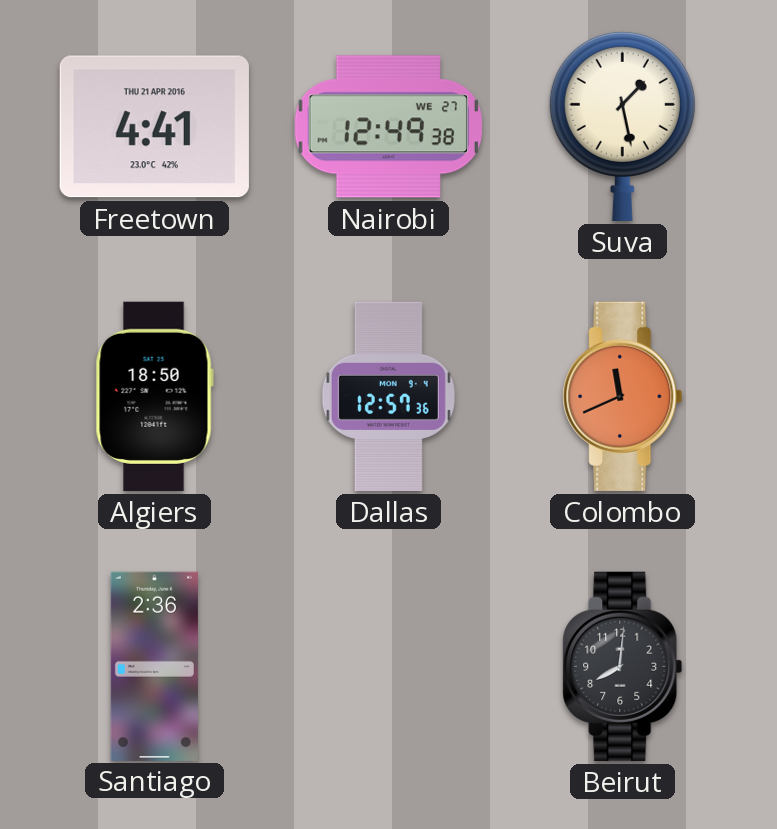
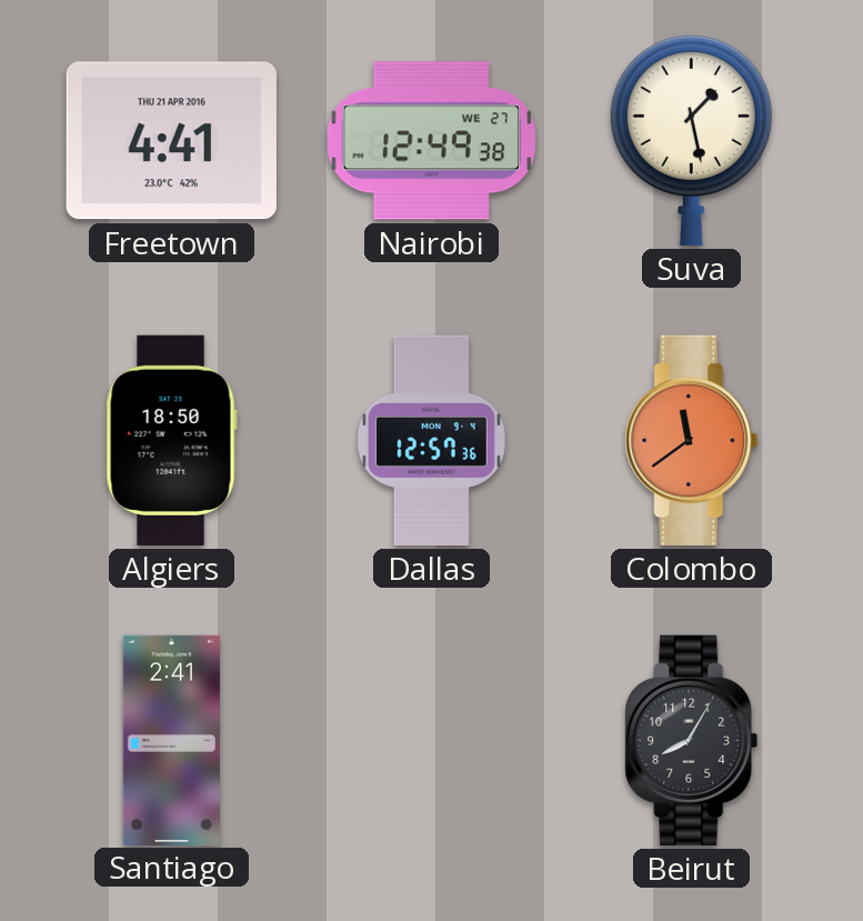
Colombo: 11:41 -> 11:39 (692, 440)
Santiago: 2:36 -> 2:41 (171, 740)
Beirut: 8:01 -> 8:05 (692, 740)
